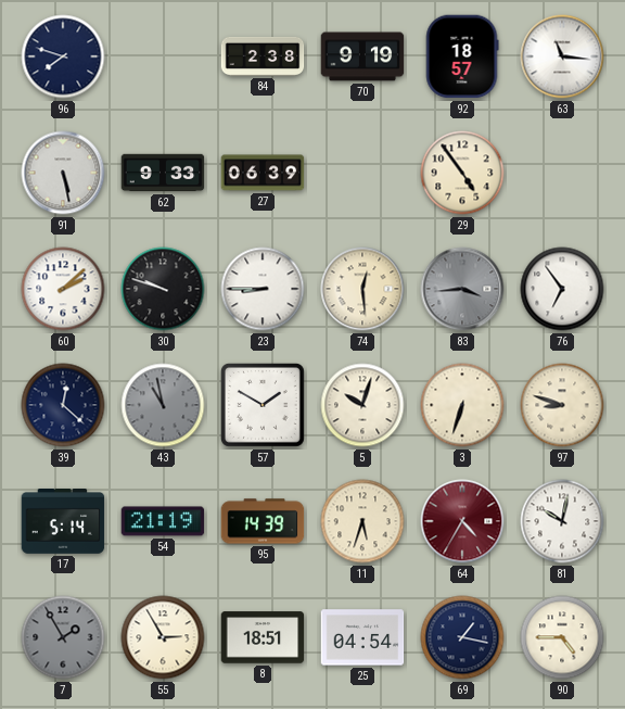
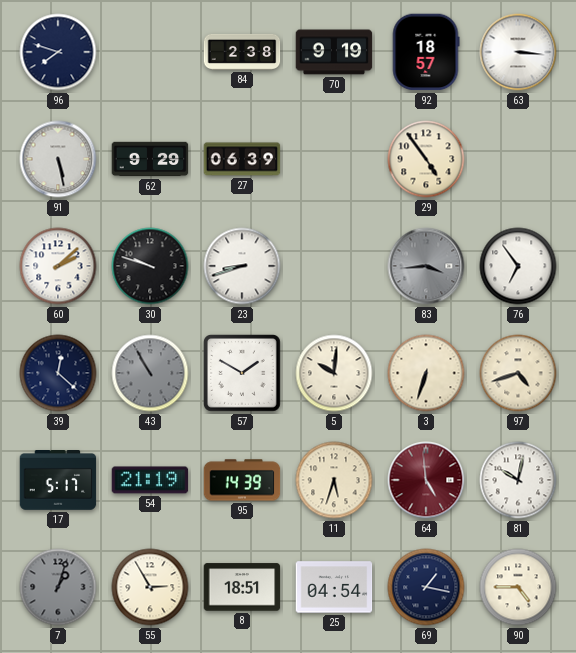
63: 11:16 -> 3:16 (518, 52)
62: 9:33 -> 9:29 (150, 159)
23: 8:45 -> 8:42 (242, 266)
74: 12:29 -> none (362, 289)
43: 10:58 -> 10:55 (150, 373)
5: 10:03 -> 10:01 (334, 373)
97: 8:48 -> 4:42 (518, 373)
17: 5:14 -> 5:17 (58, 481)
64: 4:35 -> 4:59 (426, 480)
7: 1:55 -> 1:03 (58, 587)
